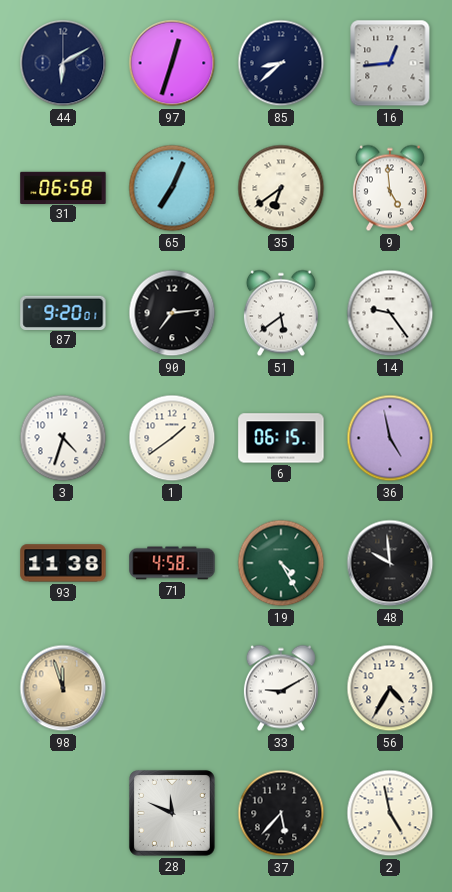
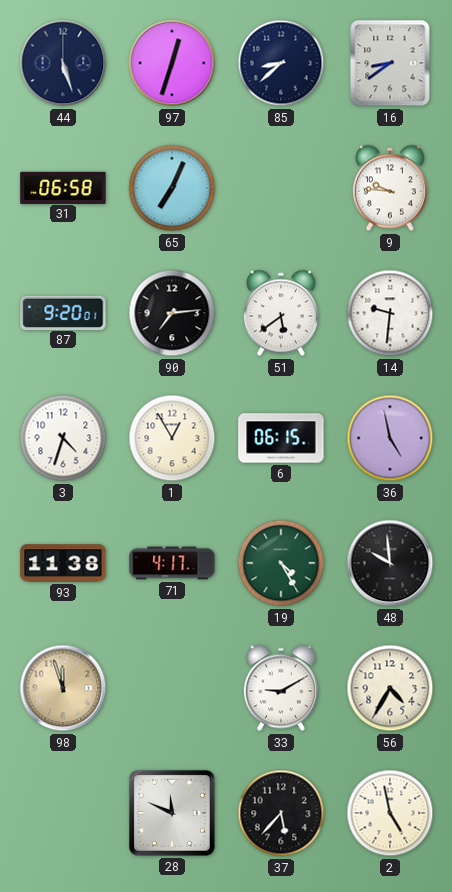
44: 6:10 -> 5:27 (63, 63)
16: 12:44 -> 8:39 (390, 63)
35: 6:39 -> none (281, 188)
9: 4:59 -> 9:46 (390, 188)
14: 9:24 -> 9:31 (390, 313)
1: 1:39 -> 12:55 (172, 438)
71: 4:58 -> 4:17 (172, 563)
